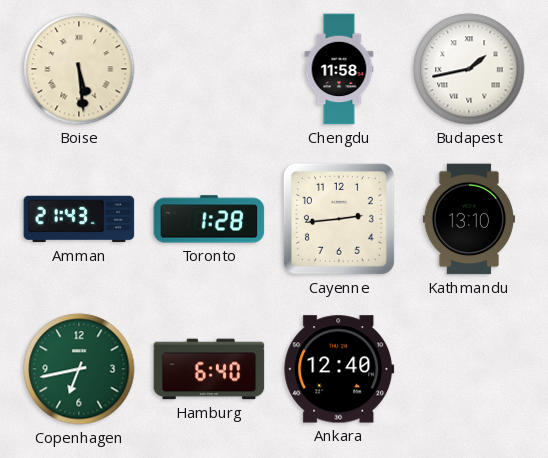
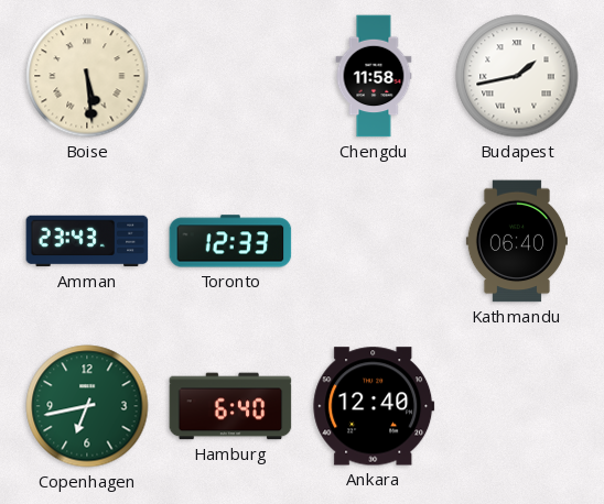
Amman: 21:43 -> 23:43 (87, 241)
Toronto: 1:28 -> 12:33 (230, 241)
Cayenne: 2:44 -> none (339, 219)
Kathmandu: 13:10 -> 06:40 (517, 241)
